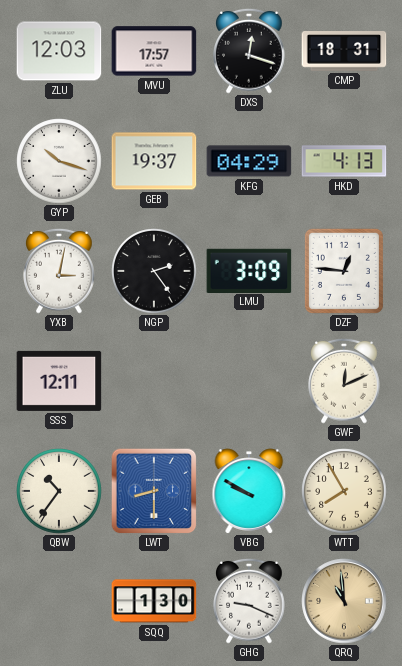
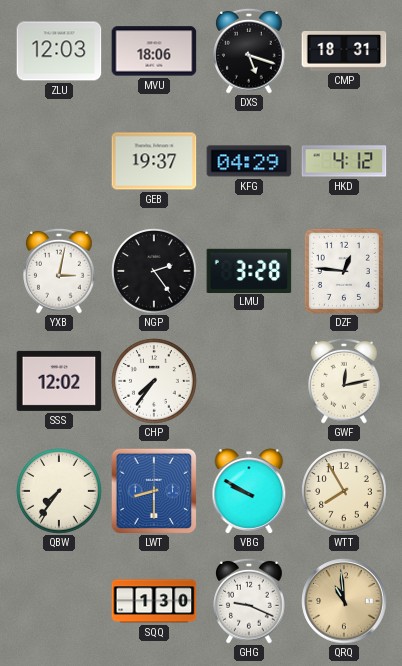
MVU: 17:57 -> 18:06 (154, 51)
DXS: 12:18 -> 5:18 (249, 51)
GYP: 10:18 -> none (59, 161)
HKD: 4:13 -> 4:12 (344, 161)
LMU: 3:09 -> 3:28 (249, 270)
SSS: 12:11 -> 12:02 (59, 381)
CHP: none -> 7:36 (154, 381)
GWF: 12:11 -> 12:13 (344, 381)
QBW: 10:36 -> 7:36 (59, 491)
